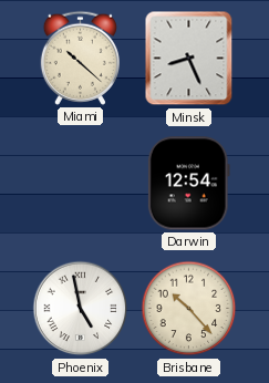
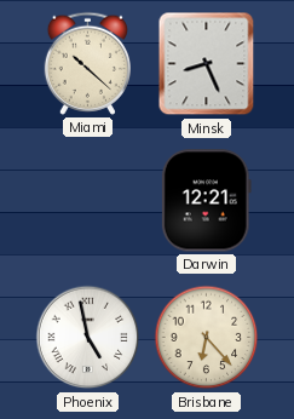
Darwin: 12:54 -> 12:21 (206, 201)
Brisbane: 10:23 -> 6:23 (207, 338)
